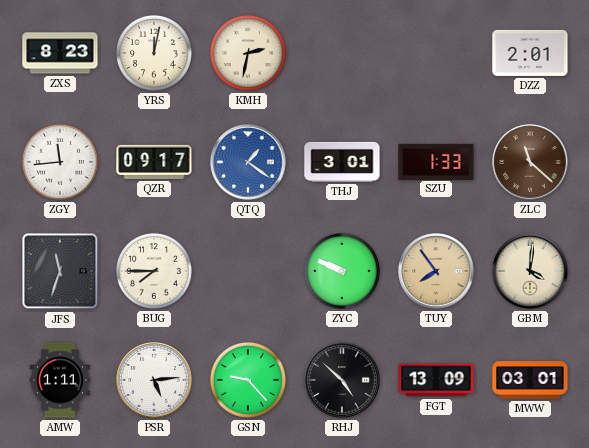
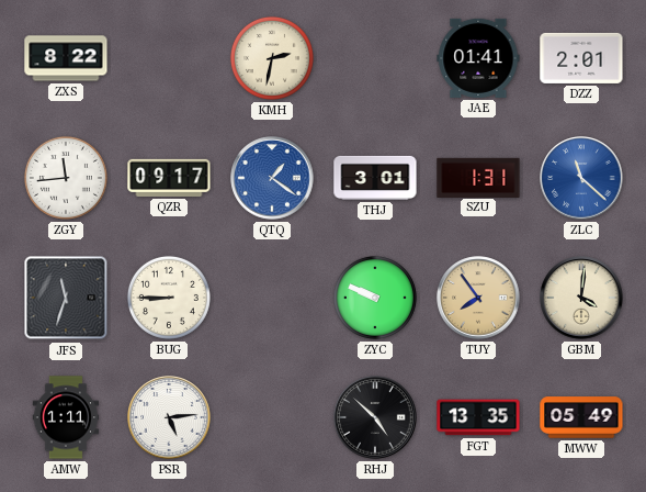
ZXS: 8:23 -> 8:22 (66, 58)
YRS: 12:02 -> none (154, 53)
JAE: none -> 01:41 (478, 58)
SZU: 1:33 -> 1:31 (478, 177)
ZLC dial: brown -> blue (581, 178)
BUG: 7:45 -> 8:45 (169, 298)
GSN: 9:23 -> none (248, 380)
FGT: 13:09 -> 13:35 (478, 417)
MWW: 03:01 -> 05:49 (581, 417)
